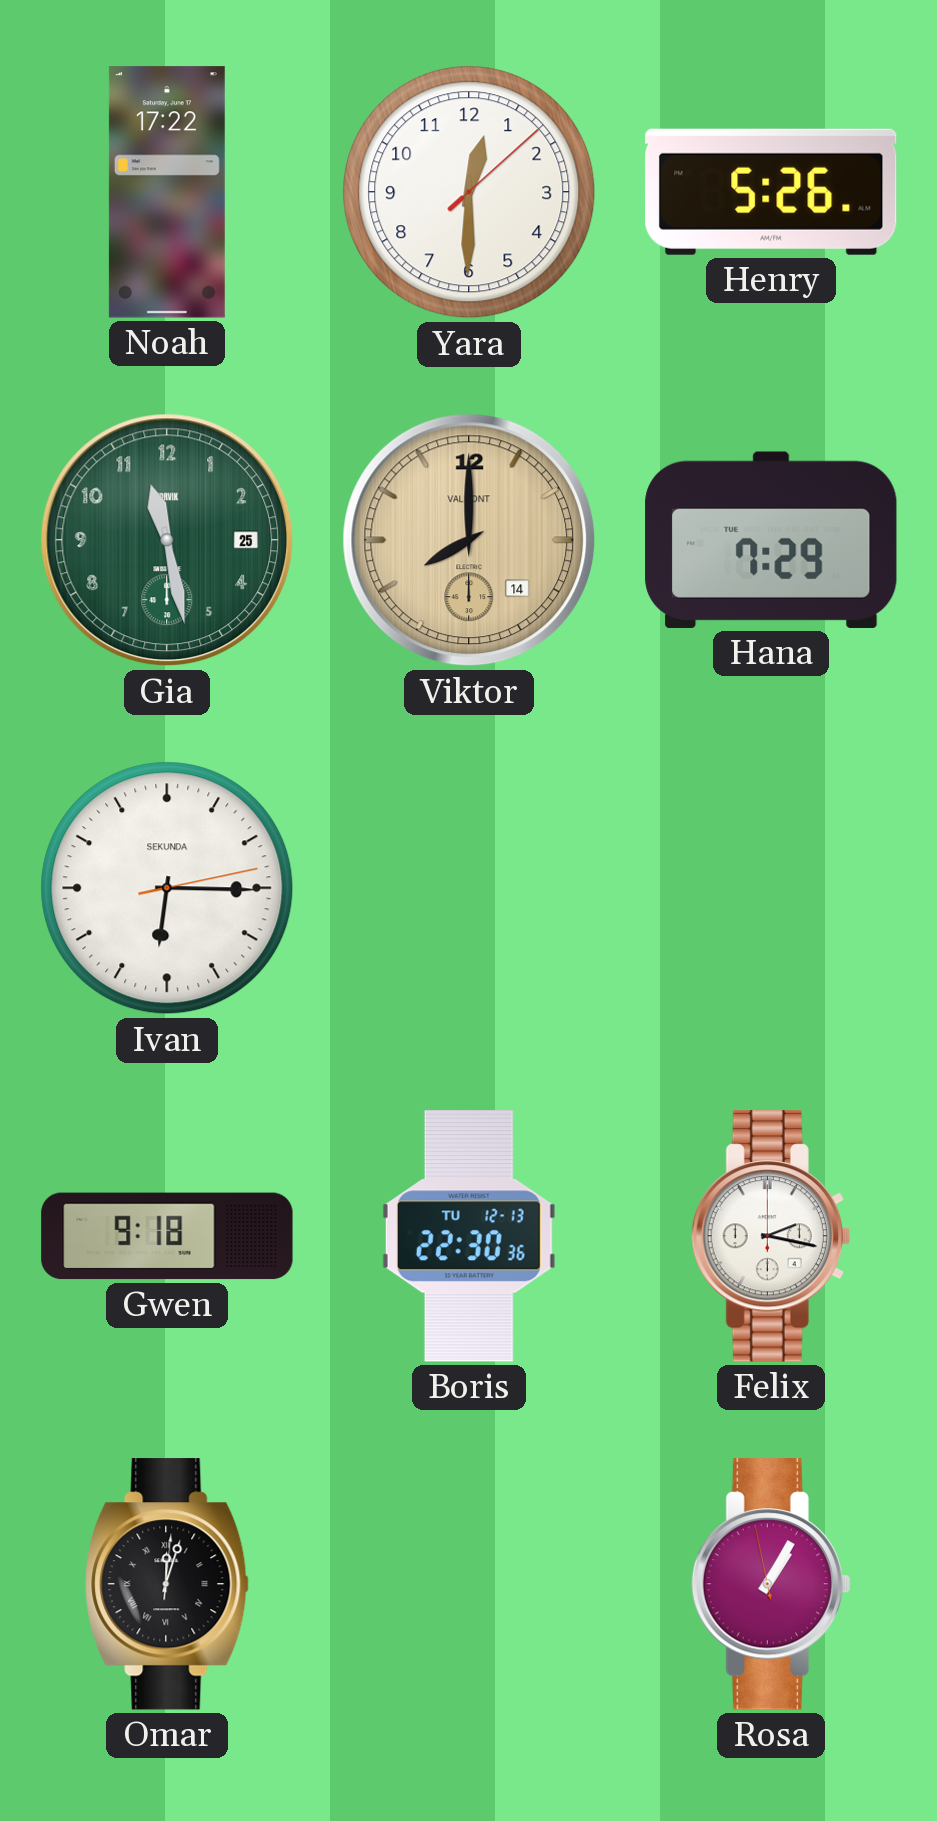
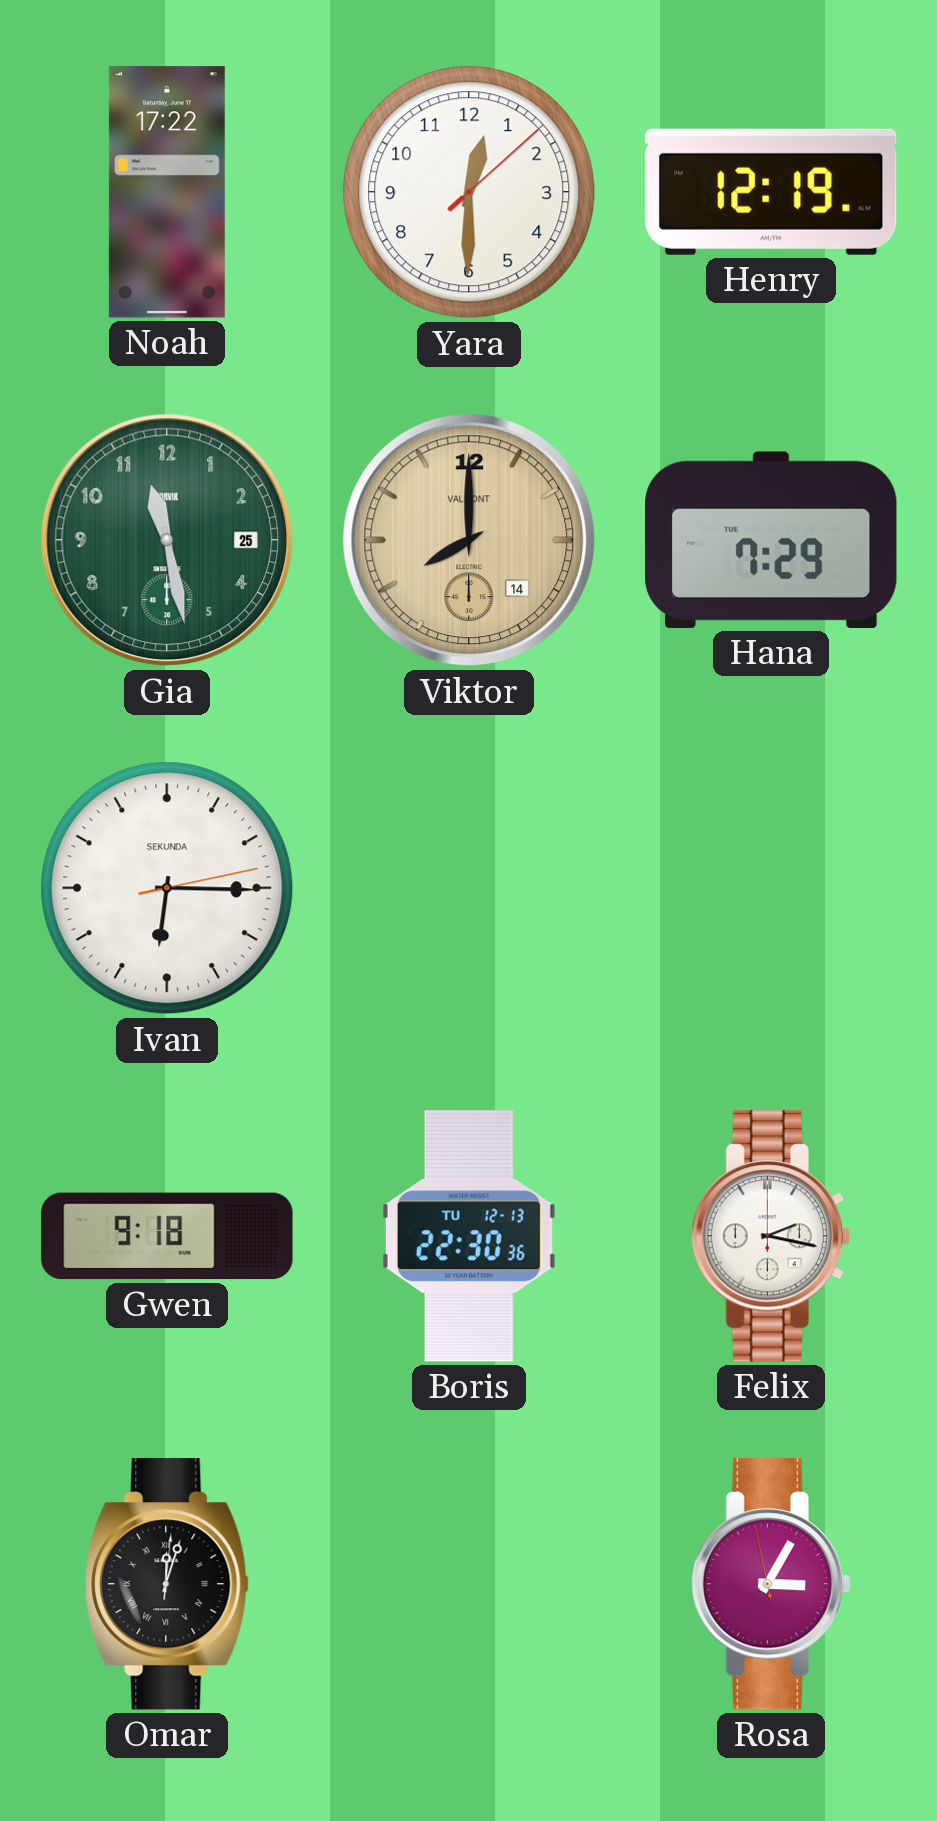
Henry: 5:26 -> 12:19 (772, 192)
Rosa: 1:04 -> 3:04 (771, 1584)
